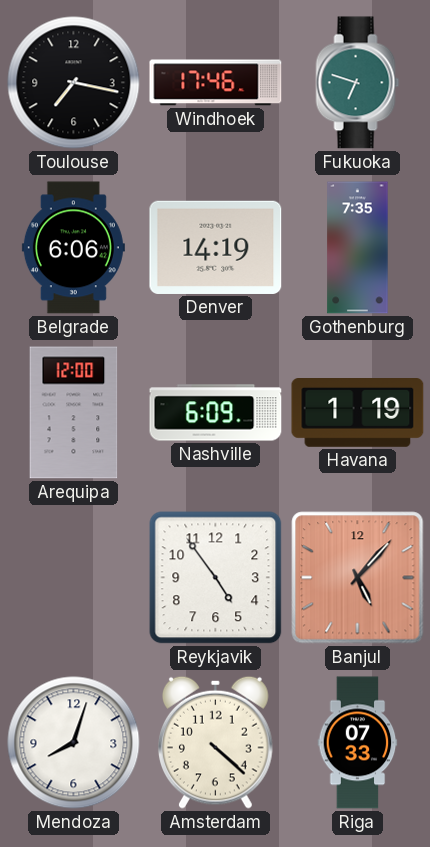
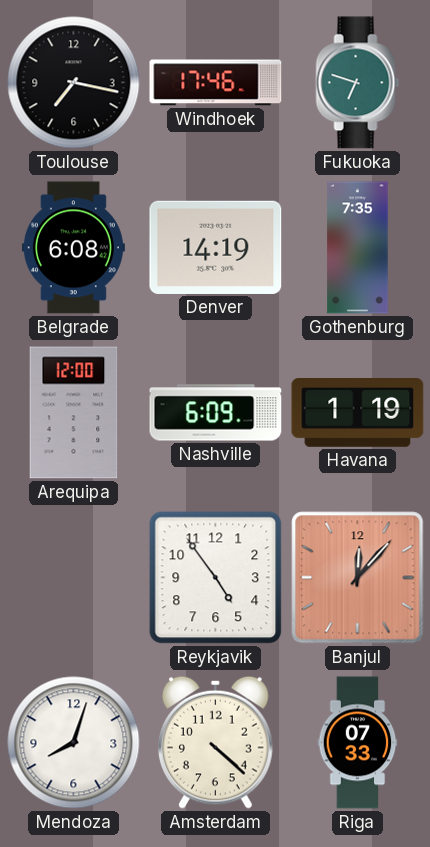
Belgrade: 6:06 -> 6:08 (73, 248)
Banjul: 5:07 -> 12:07 (358, 578)
